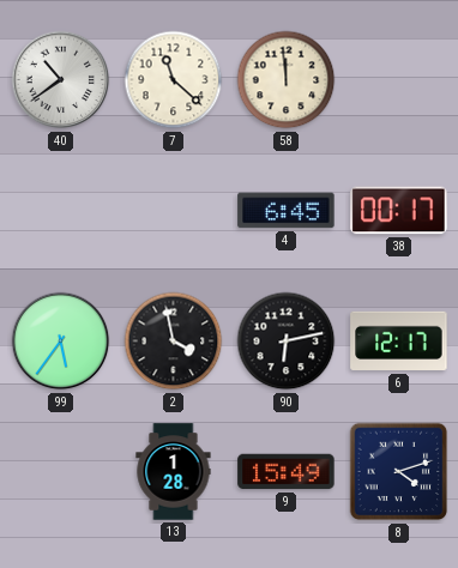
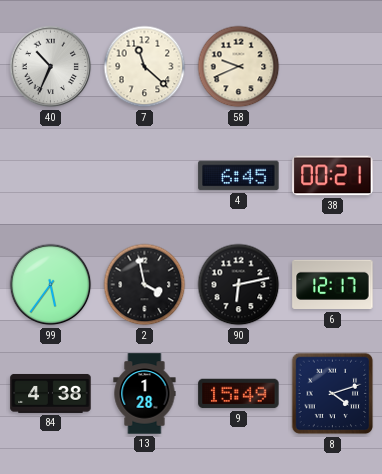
40: 10:39 -> 10:34 (51, 67)
58: 11:59 -> 9:41 (239, 67)
38: 00:17 -> 00:21 (333, 176)
84: none -> 4:38 (51, 393)
